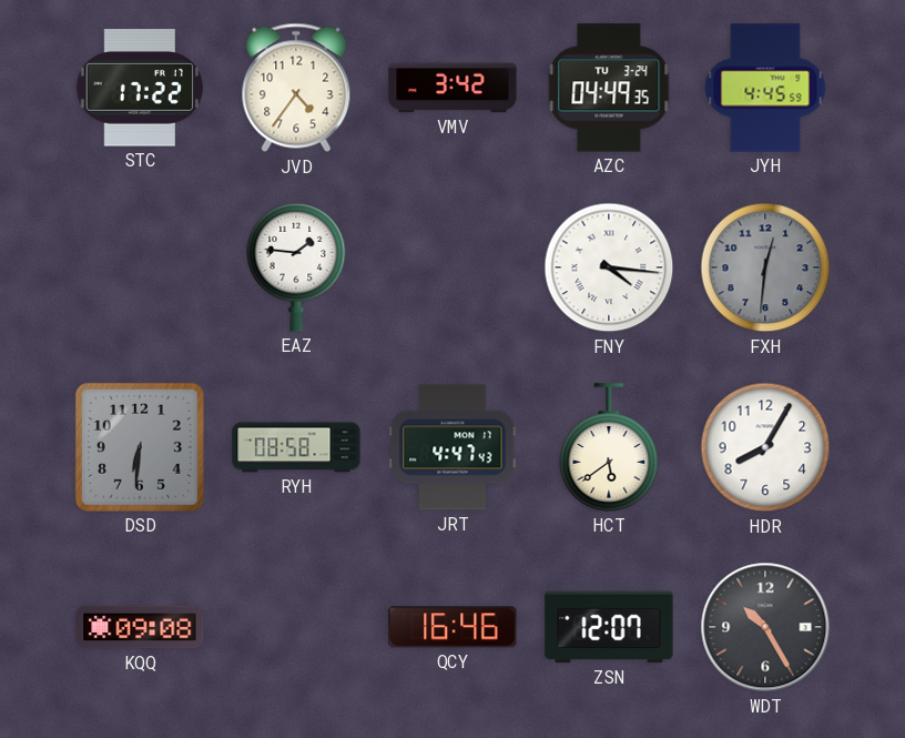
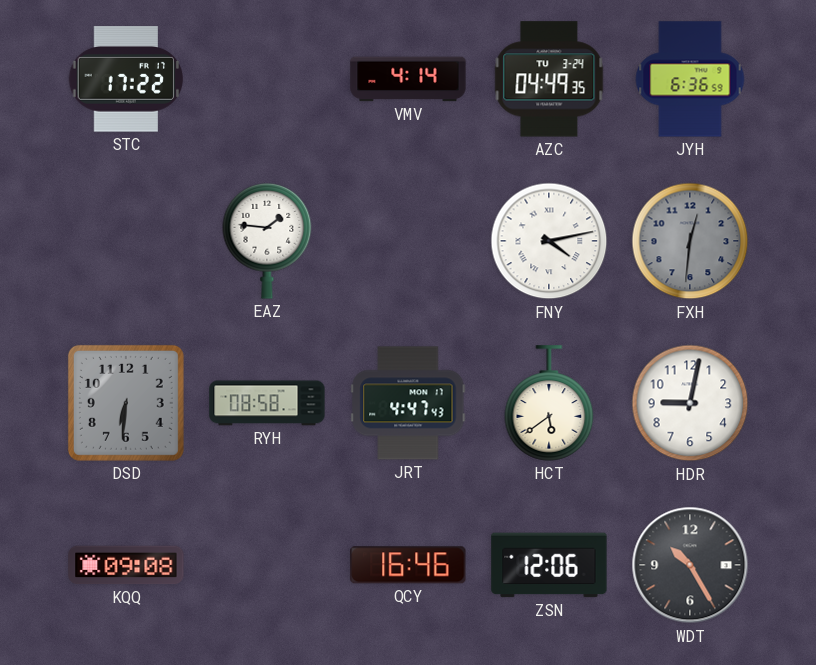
JVD: 4:36 -> none (296, 88)
VMV: 3:42 -> 4:14 (408, 79)
JYH: 4:45 -> 6:36 (690, 79)
FNY: 4:16 -> 4:13 (549, 241)
HDR: 8:05 -> 9:02 (690, 403)
ZSN: 12:07 -> 12:06 (549, 565)
